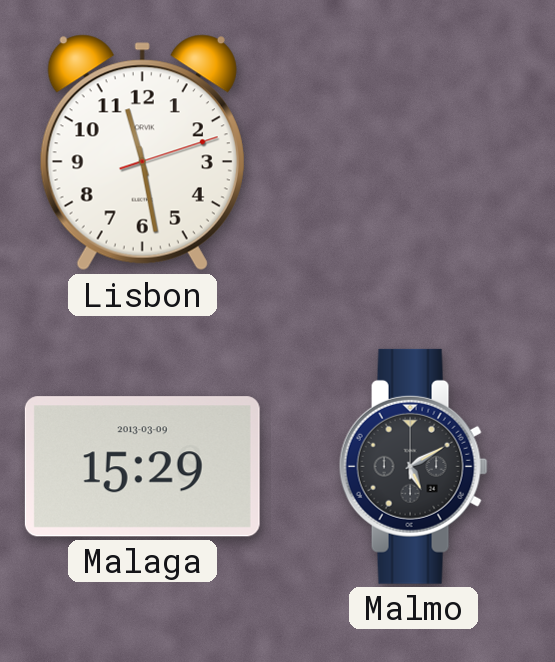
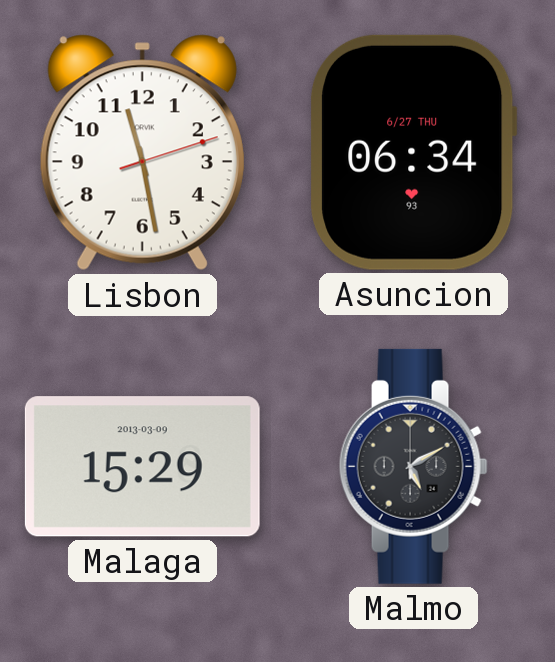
Asuncion: none -> 06:34 (414, 152)
